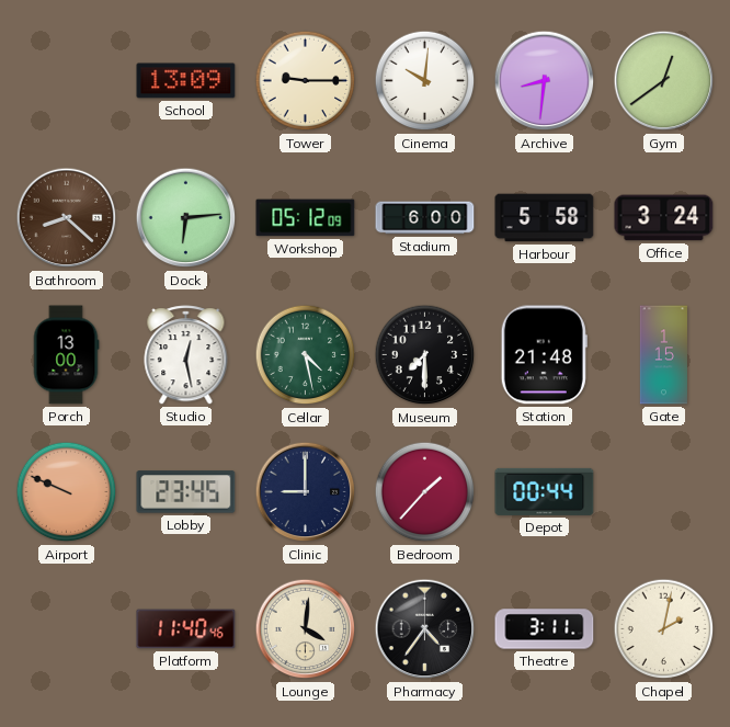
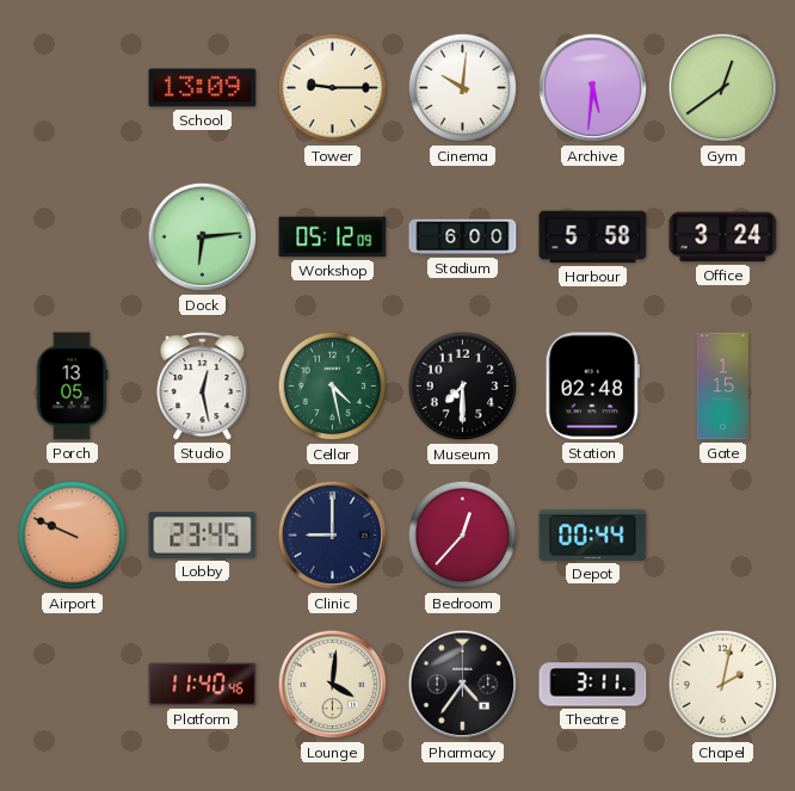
Archive: 8:31 -> 5:31 (593, 88)
Bathroom: 8:22 -> none (67, 218)
Porch: 13:00 -> 13:05 (72, 387)
Station: 21:48 -> 02:48 (592, 387)
Bedroom: 1:37 -> 12:37 (463, 536)
